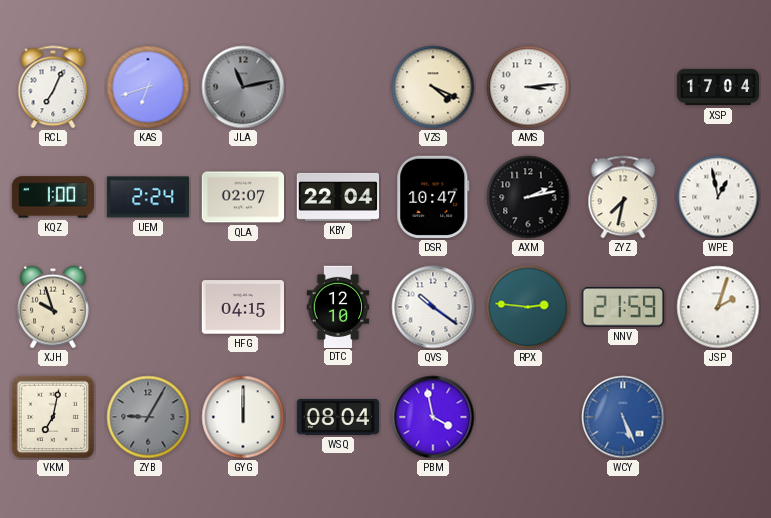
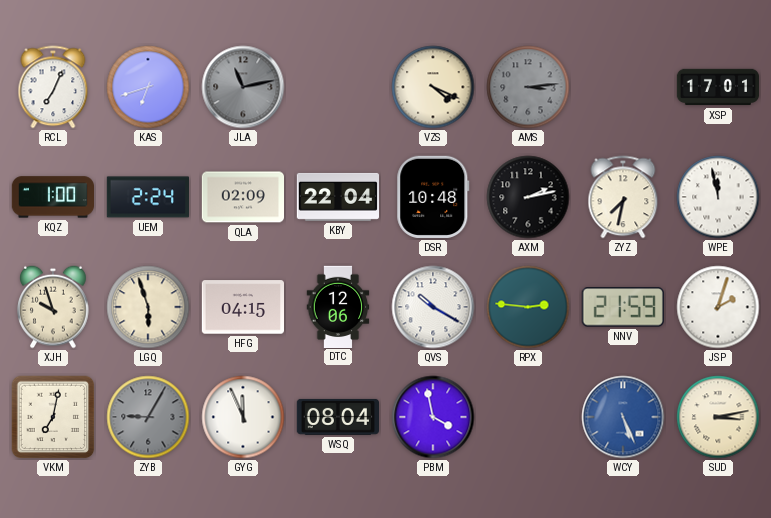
AMS dial: white -> grey (528, 87)
XSP: 17:04 -> 17:01 (718, 87)
QLA: 02:07 -> 02:09 (242, 197)
DSR: 10:47 -> 10:48 (433, 197)
WPE: 12:58 -> 11:58 (718, 197)
LGQ: none -> 5:57 (148, 307)
DTC: 12:10 -> 12:06 (338, 306)
QVS: 10:21 -> 10:20 (433, 307)
GYG: 12:00 -> 11:56 (243, 417)
SUD: none -> 3:13 (718, 417)
